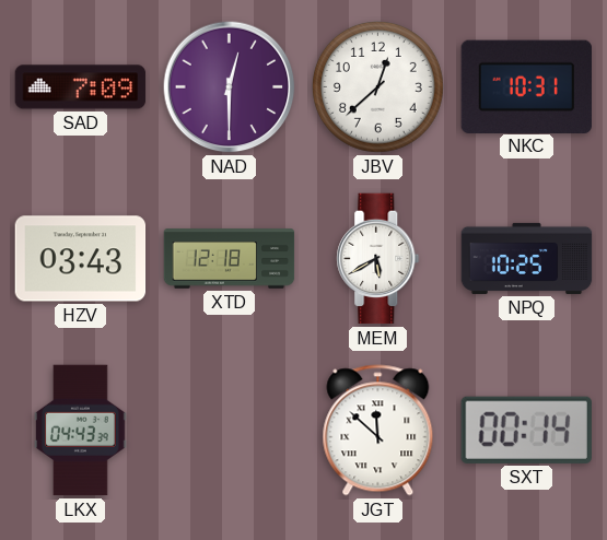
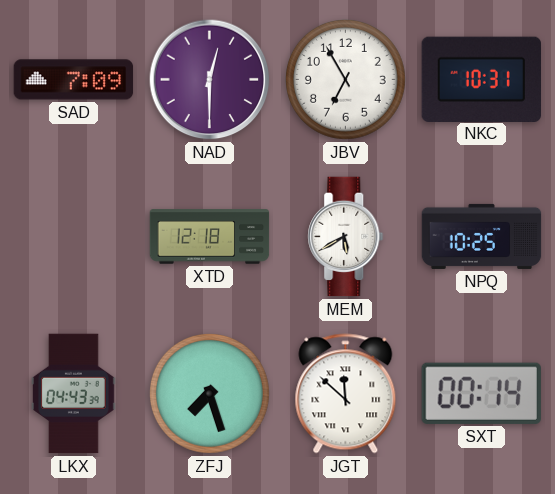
JBV: 12:38 -> 6:55 (346, 80)
HZV: 03:43 -> none (81, 259)
ZFJ: none -> 7:27 (210, 394)
